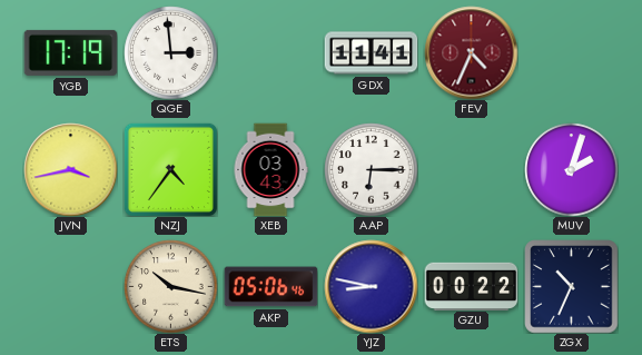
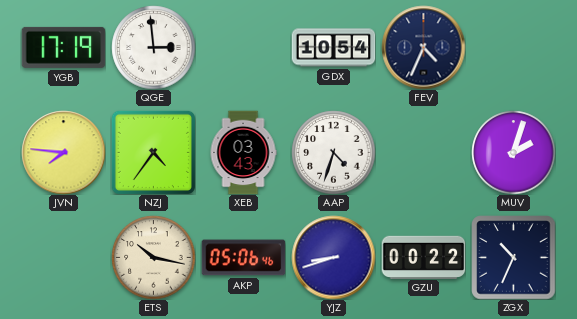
GDX: 11:41 -> 10:54 (333, 48)
FEV dial: burgundy -> navy (423, 47)
JVN: 3:43 -> 7:46 (63, 152)
AAP: 6:15 -> 4:33 (333, 152)
YJZ: 8:47 -> 8:42 (333, 257)
